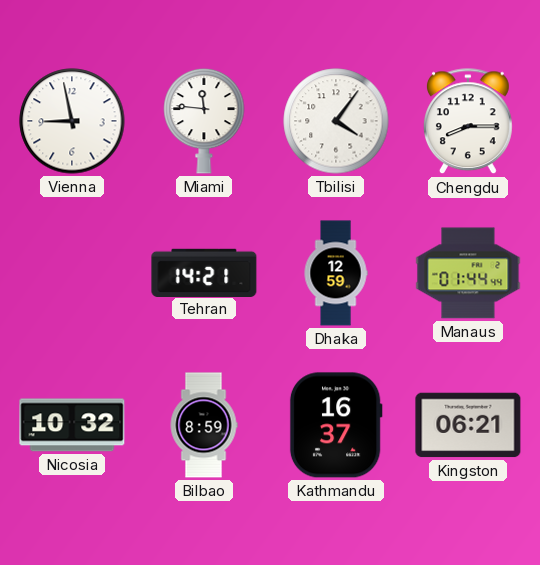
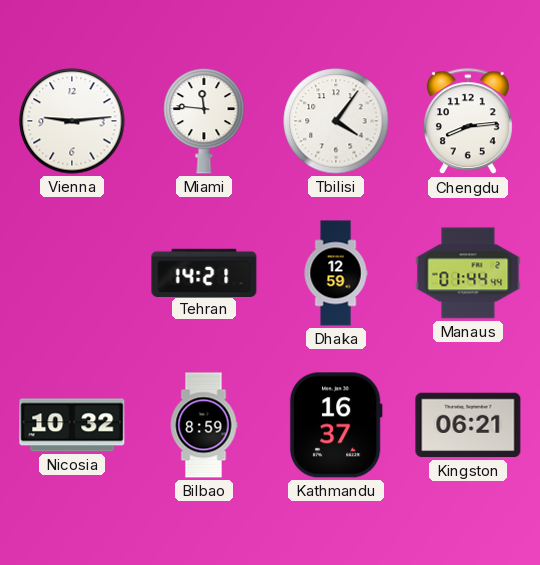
Vienna: 8:58 -> 9:14 (72, 121)
Chengdu: 8:15 -> 8:14 (468, 122)
